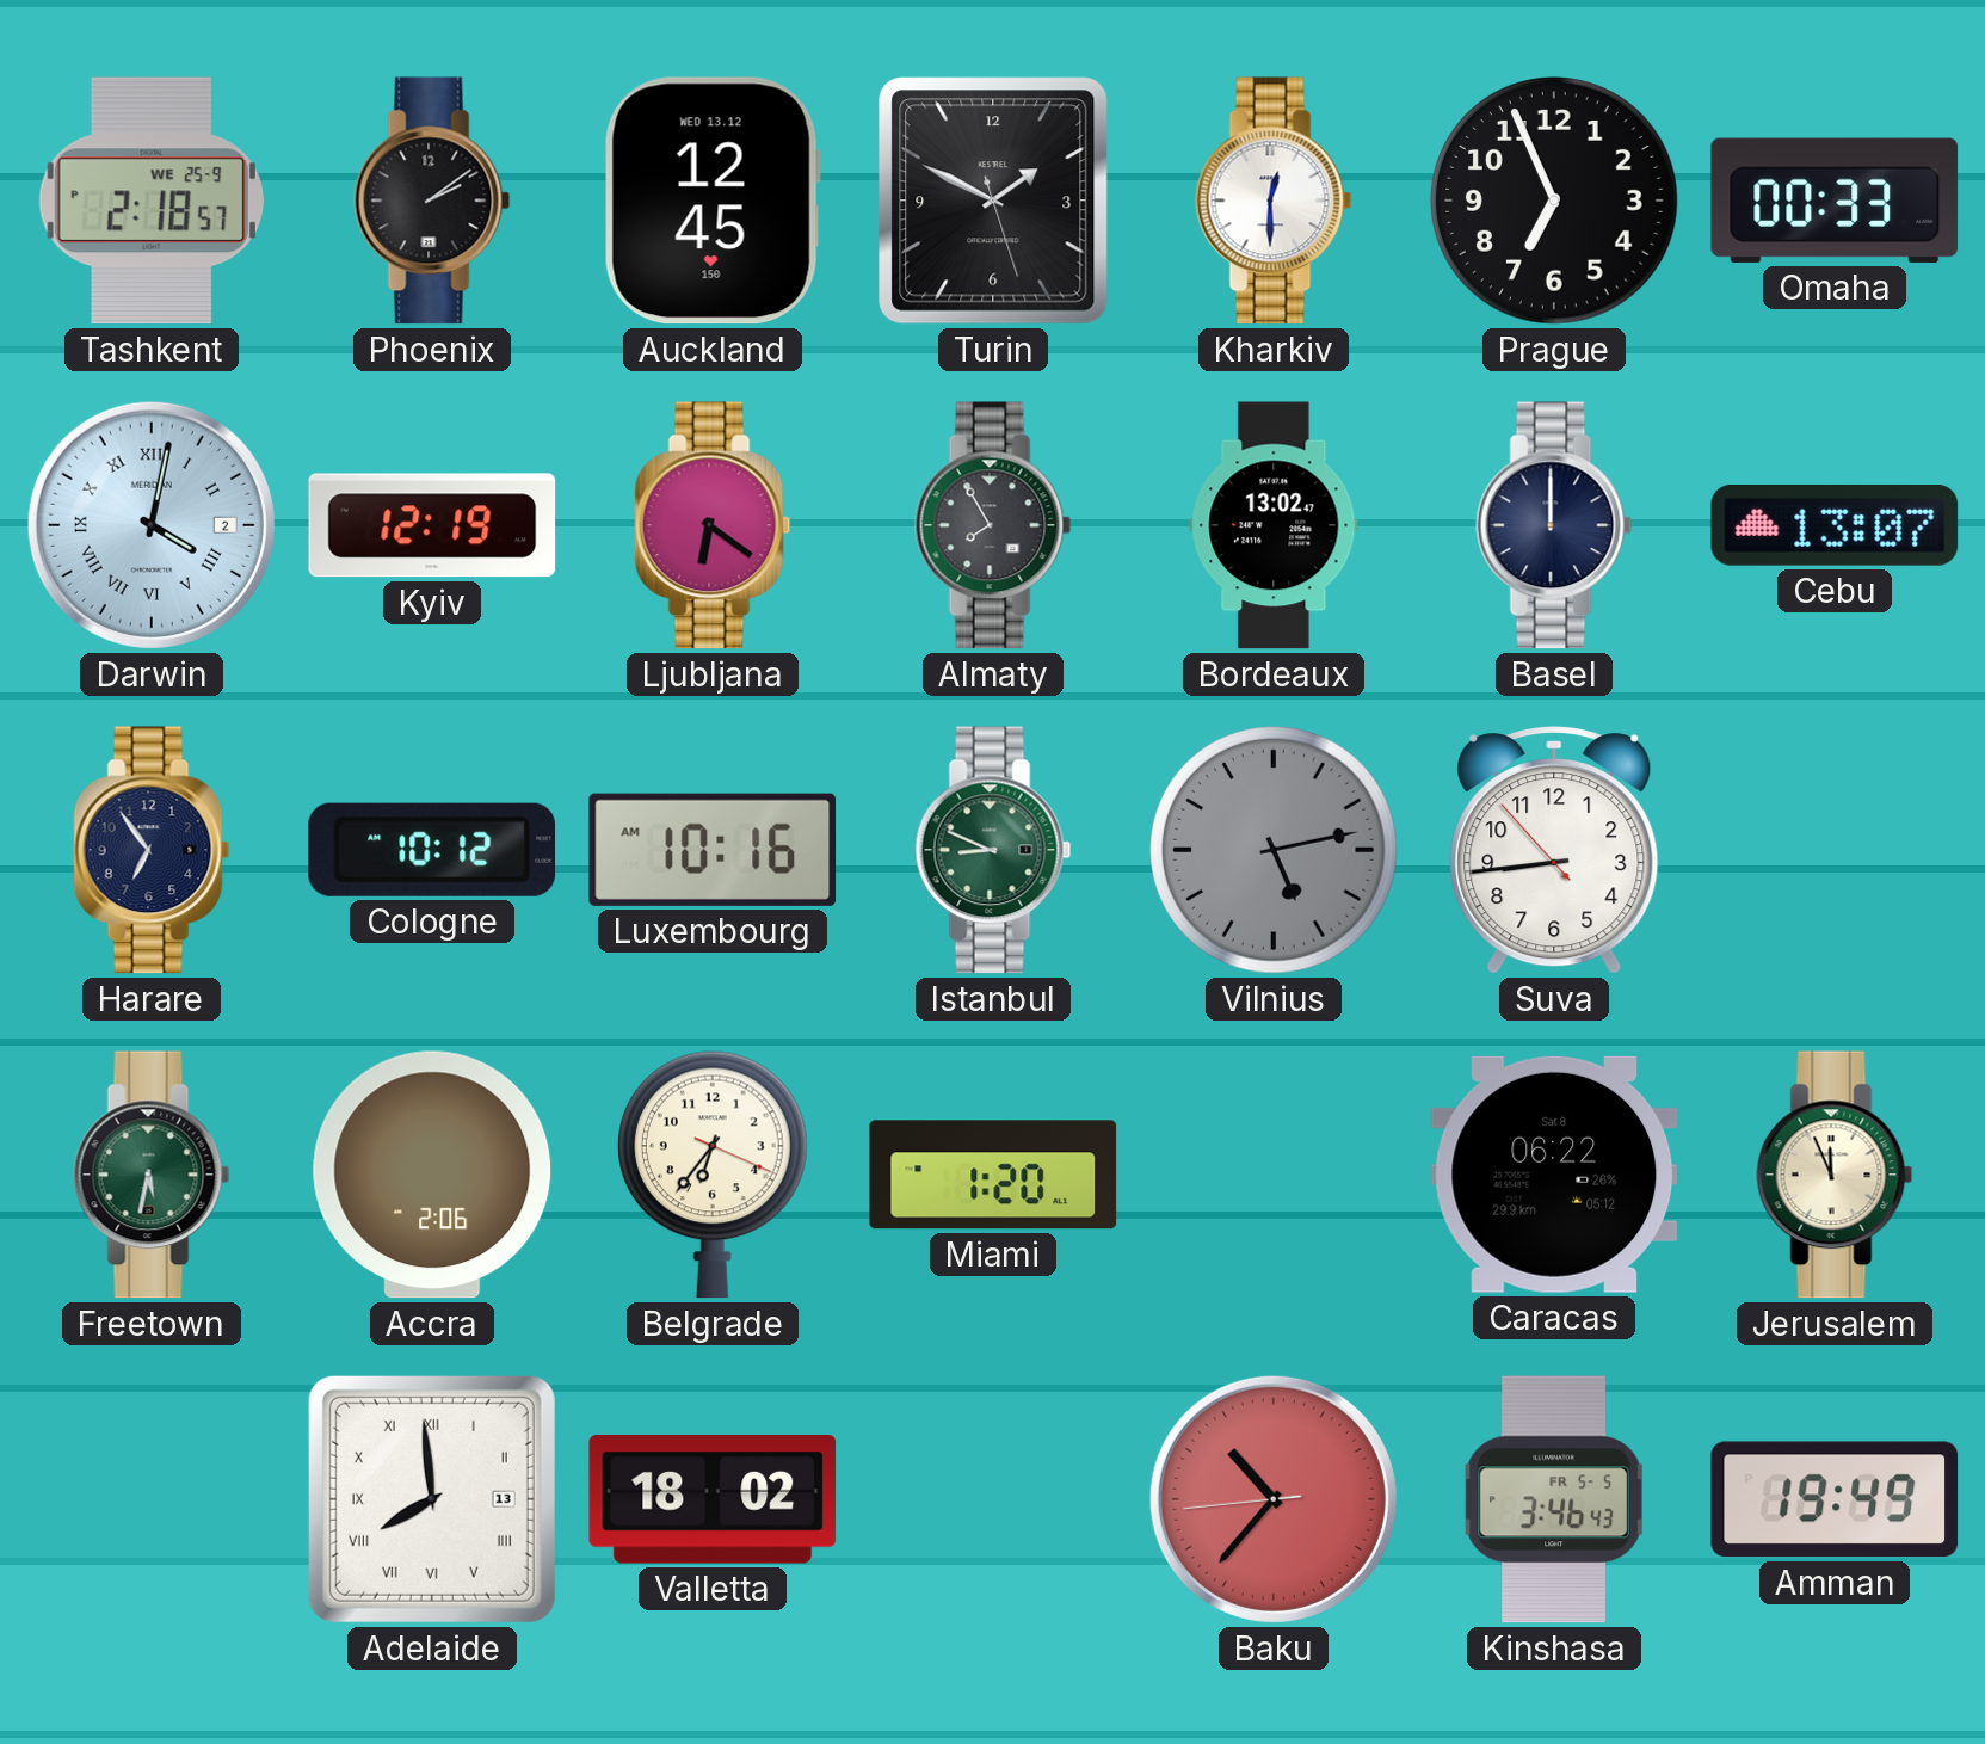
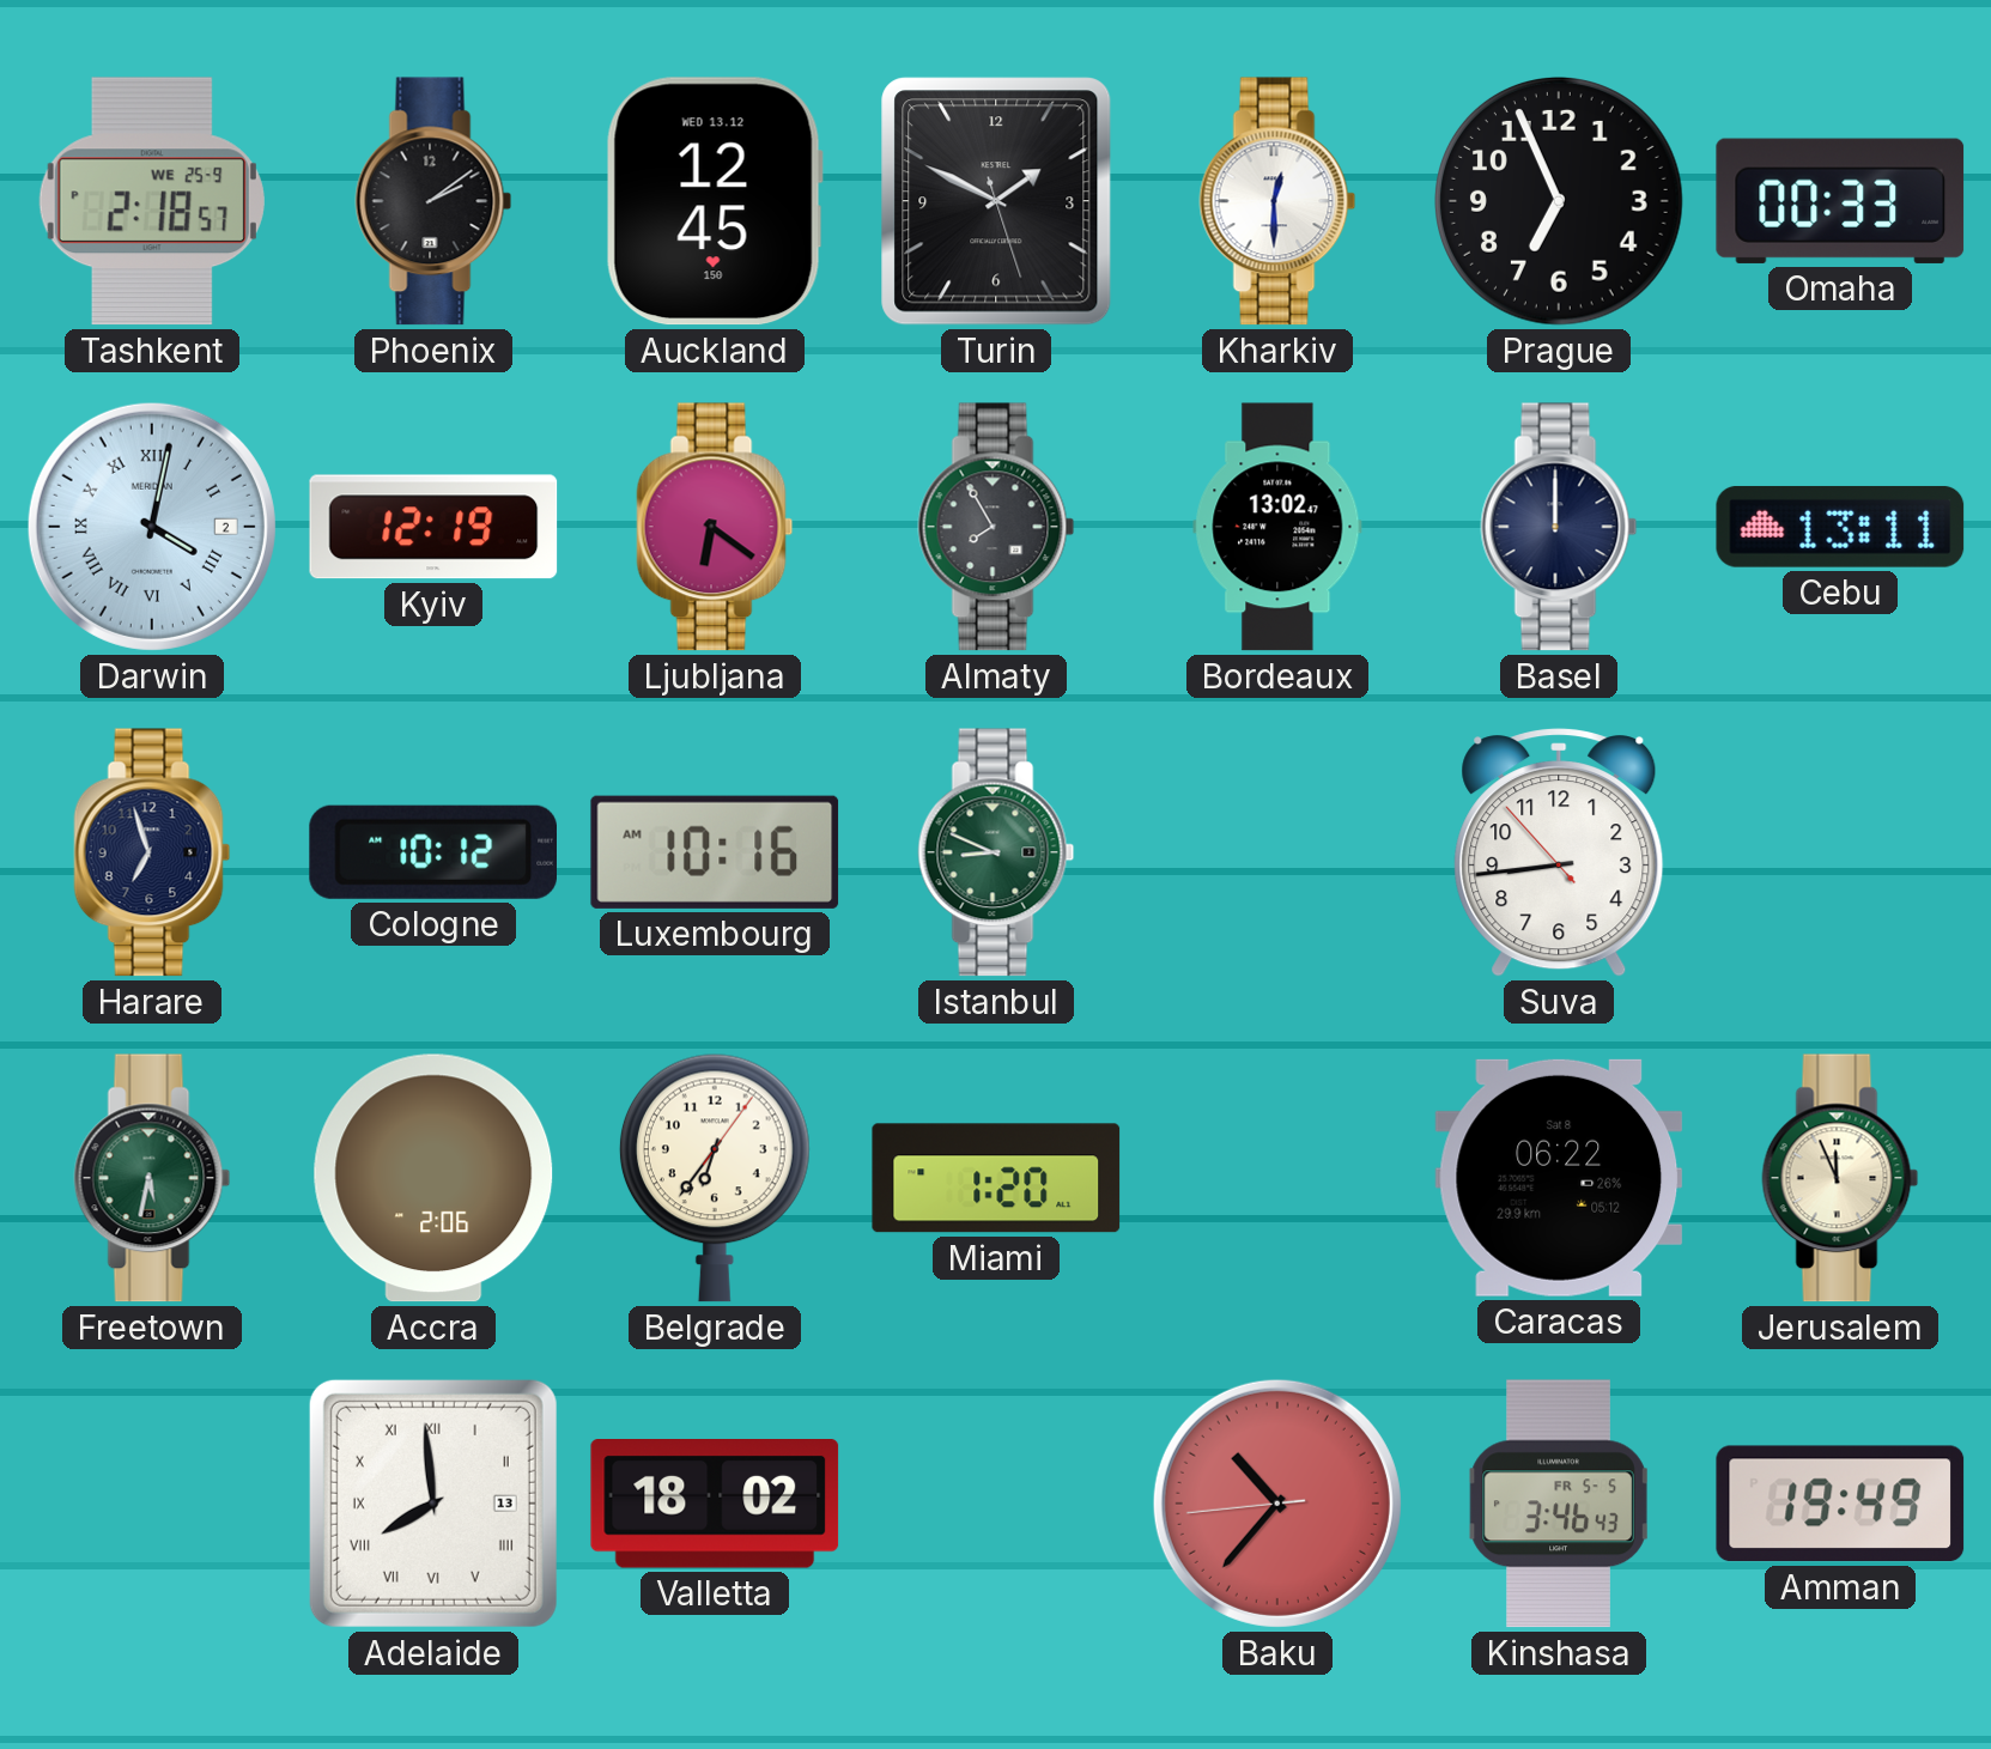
Cebu: 13:07 -> 13:11 (1840, 527)
Harare: 6:54 -> 6:57 (152, 852)
Vilnius: 5:13 -> none (1275, 851)
Belgrade: 6:36:19 -> 6:36:06 (715, 1178)
